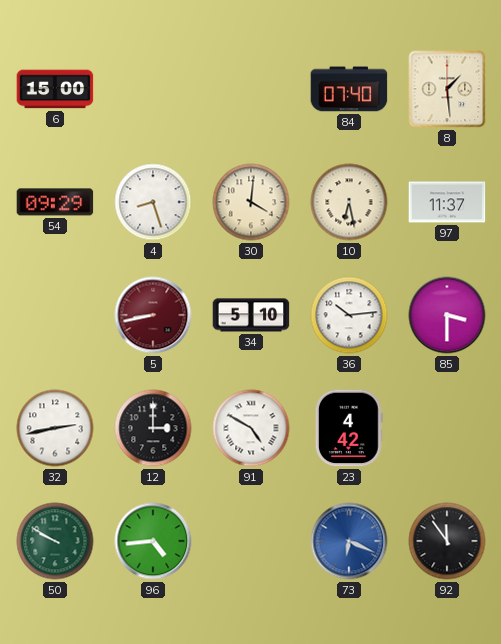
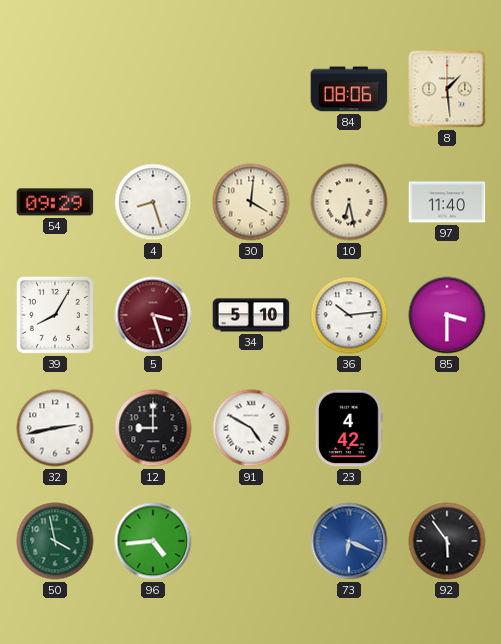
6: 15:00 -> none (55, 89)
84: 07:40 -> 08:06 (349, 89)
97: 11:37 -> 11:40 (447, 202)
39: none -> 8:05 (55, 315)
5: 8:43 -> 3:27 (153, 315)
12: 3:00 -> 9:00 (153, 428)
50: 9:50 -> 3:58 (55, 541)
92: 11:54 -> 5:54 (447, 541)
